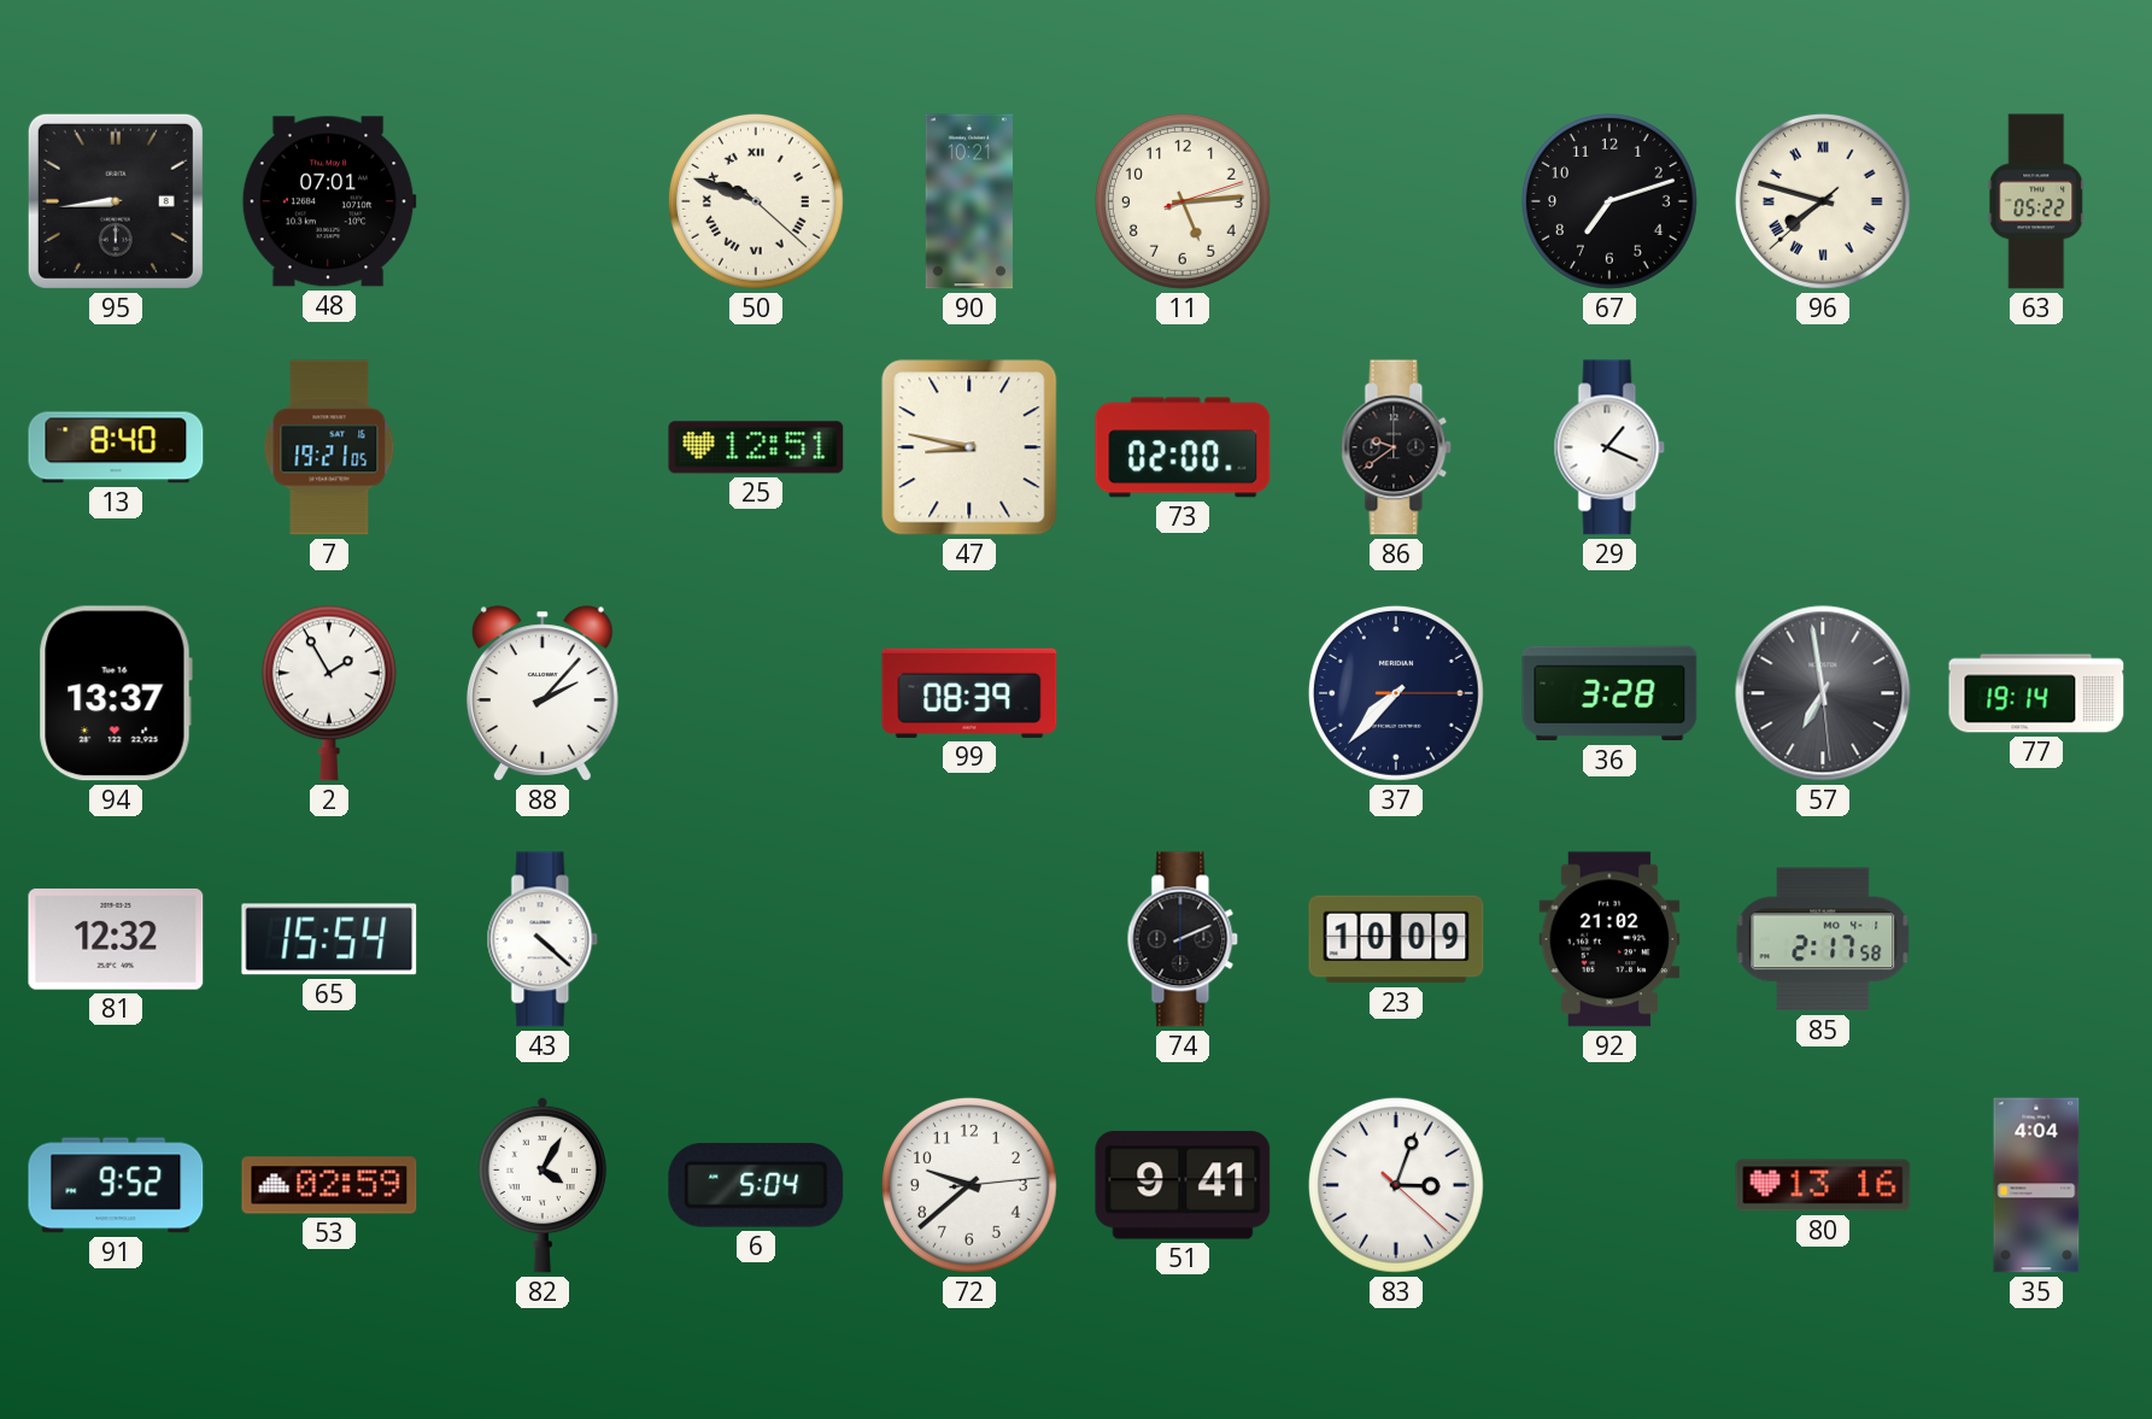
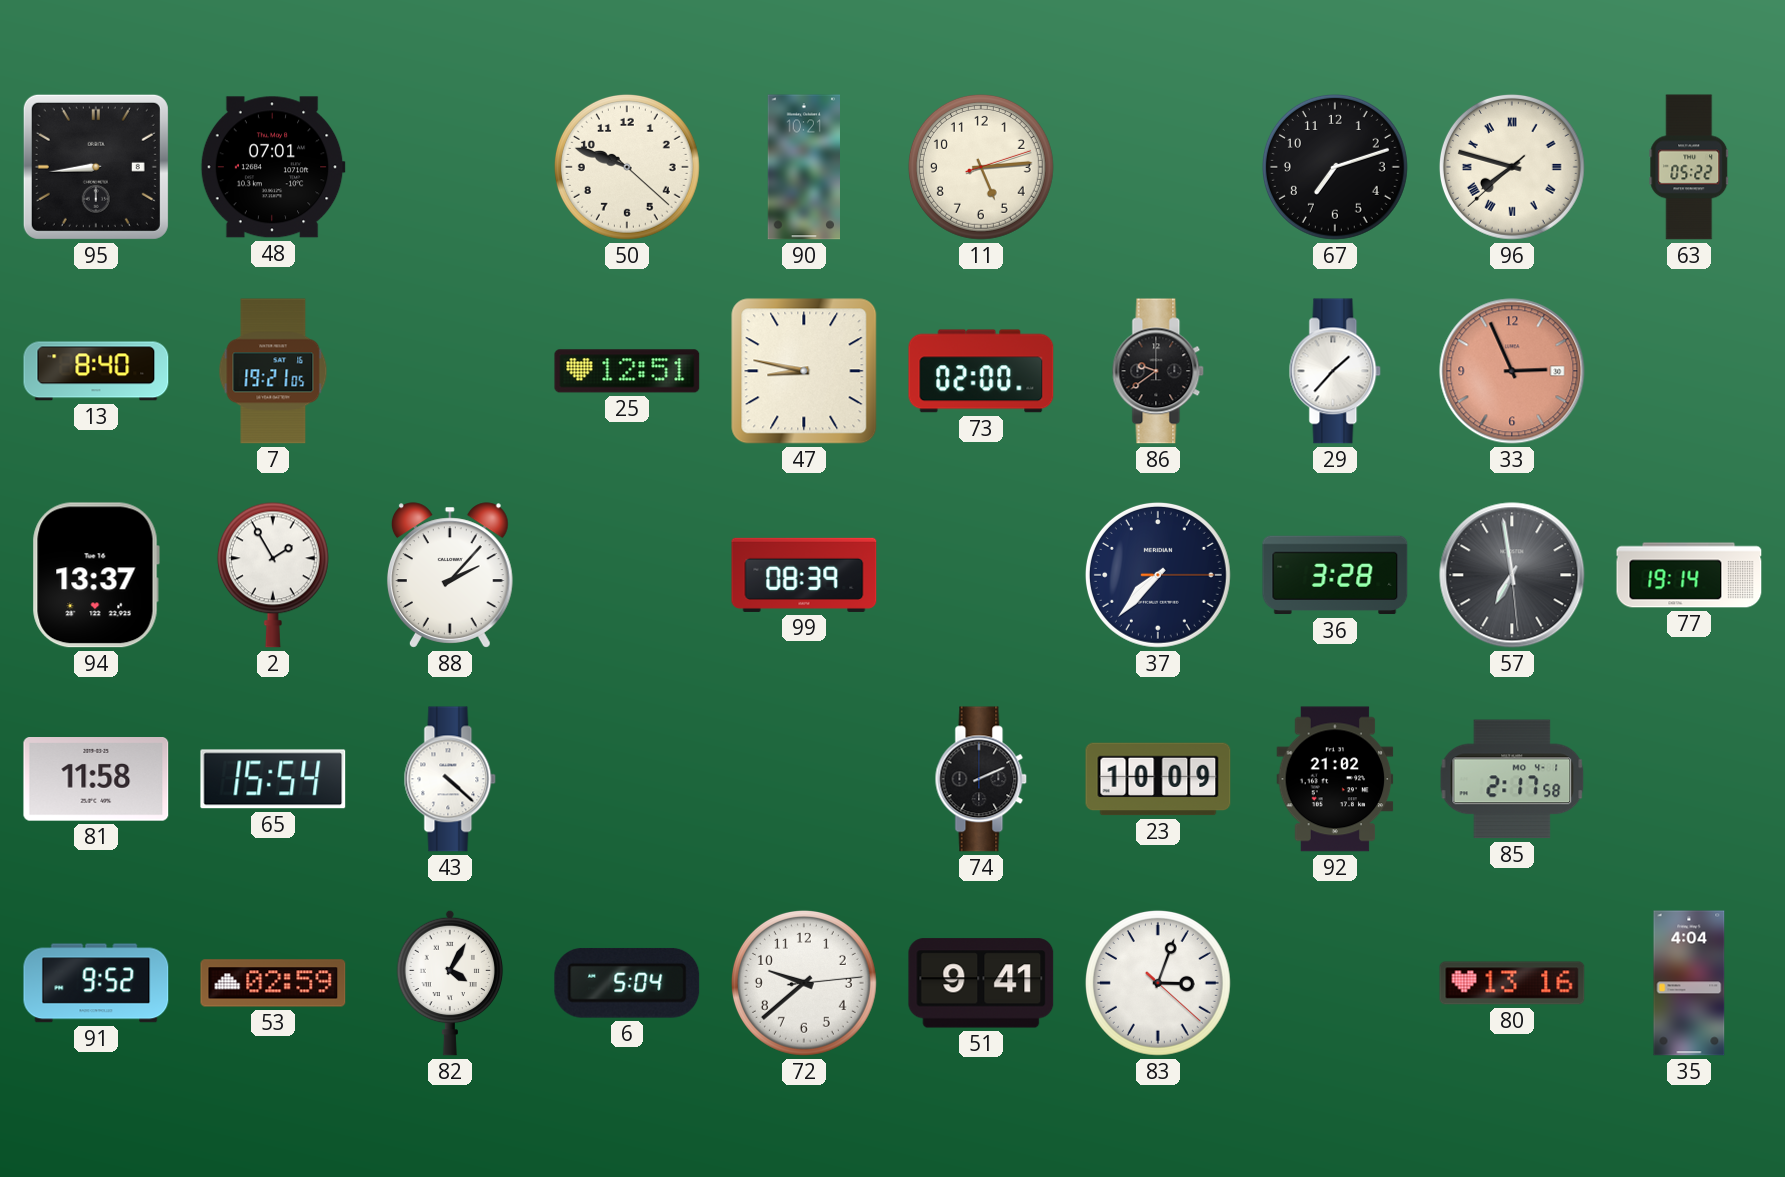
50 numerals: Roman -> Arabic (627, 167)
29: 1:19 -> 1:37 (1335, 371)
33: none -> 2:56 (1512, 371)
81: 12:32 -> 11:58 (96, 780)
